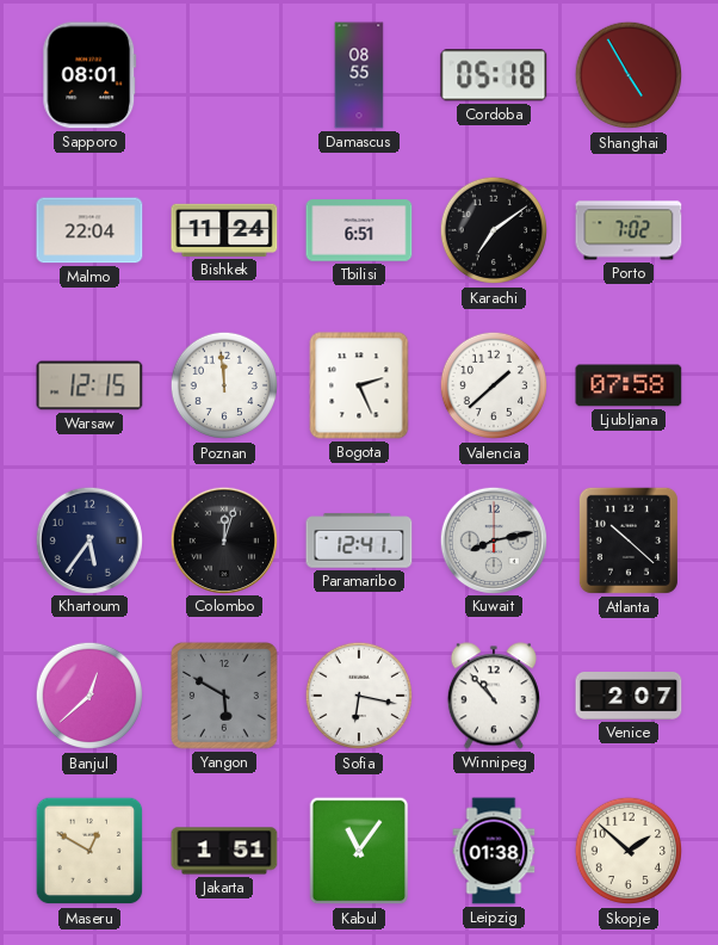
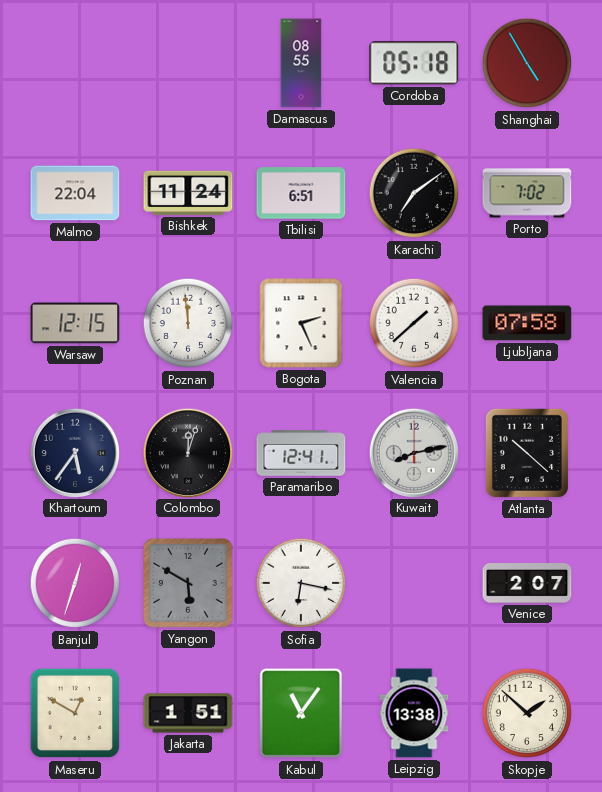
Sapporo: 08:01 -> none (89, 75)
Banjul: 12:38 -> 12:33 (75, 583)
Winnipeg: 10:53 -> none (494, 696)
Leipzig: 01:38 -> 13:38 (414, 713)
